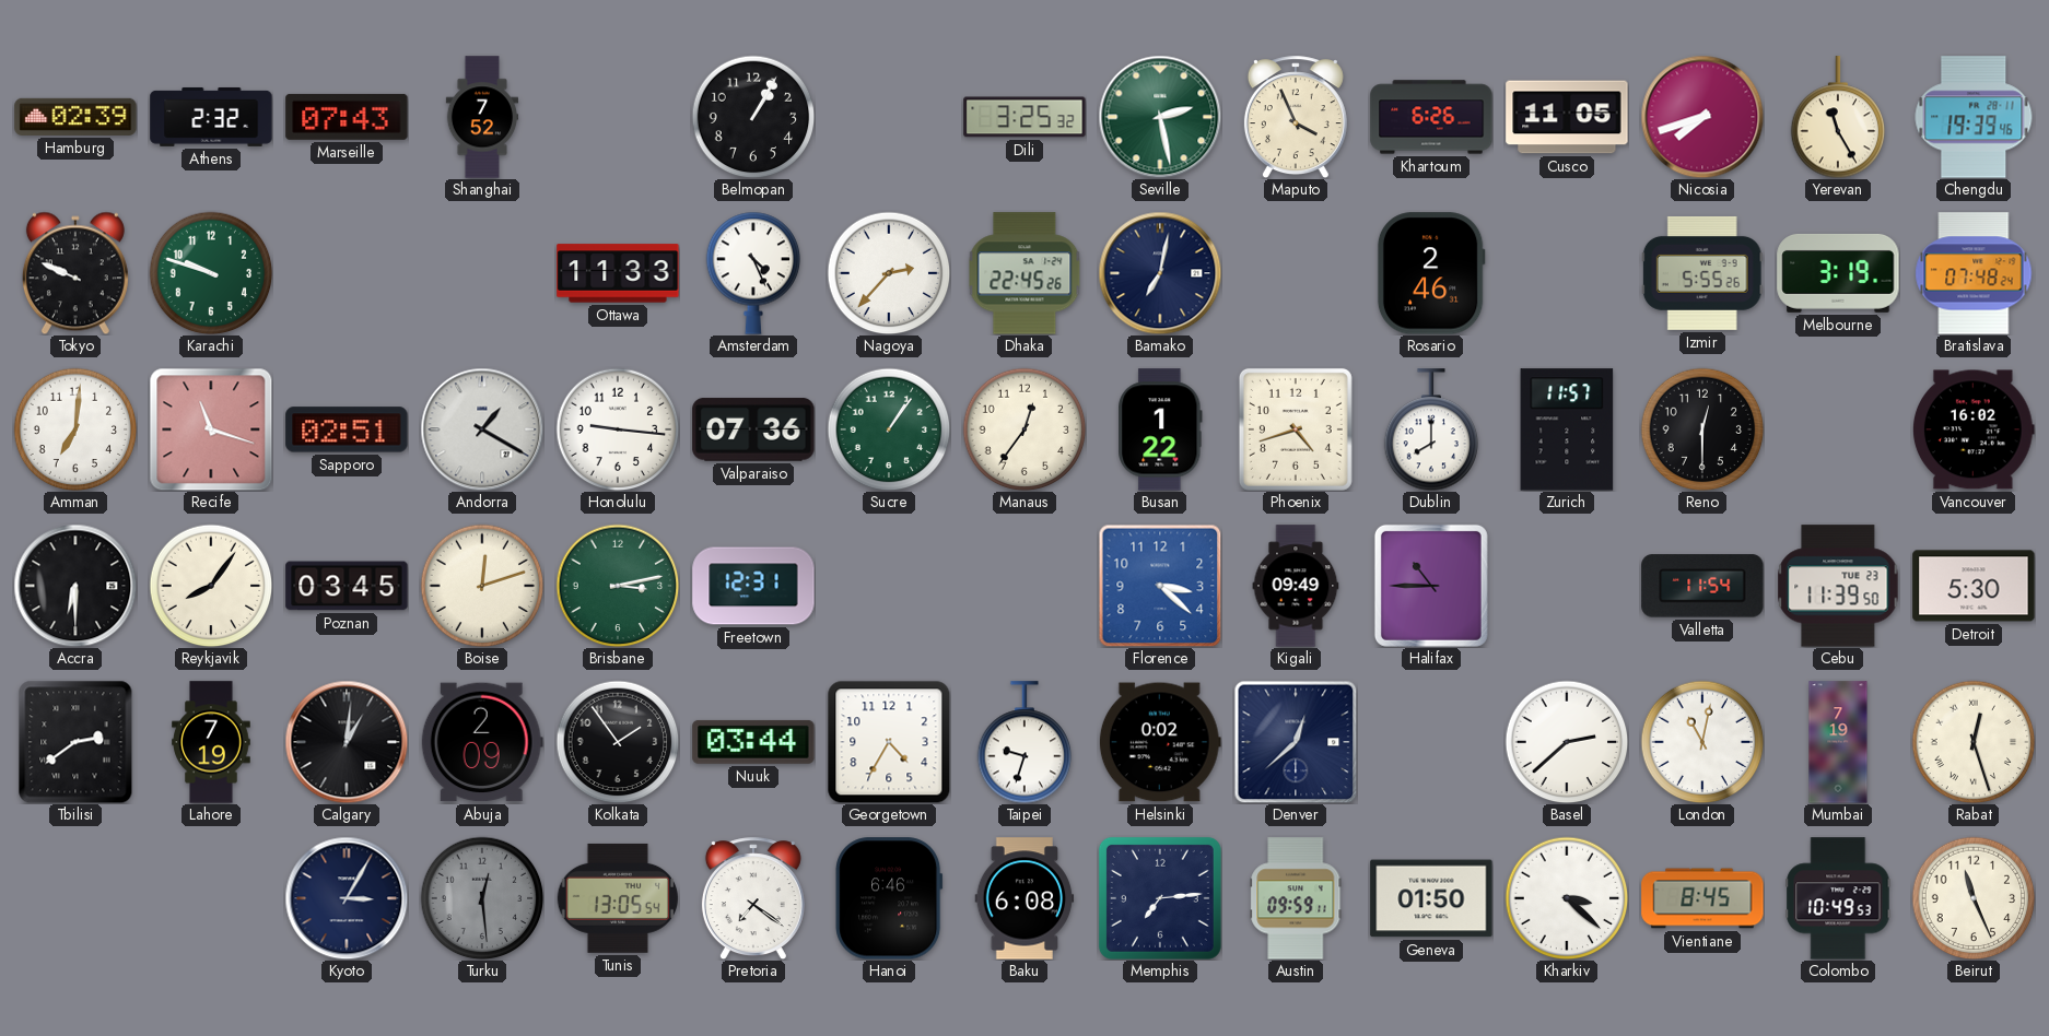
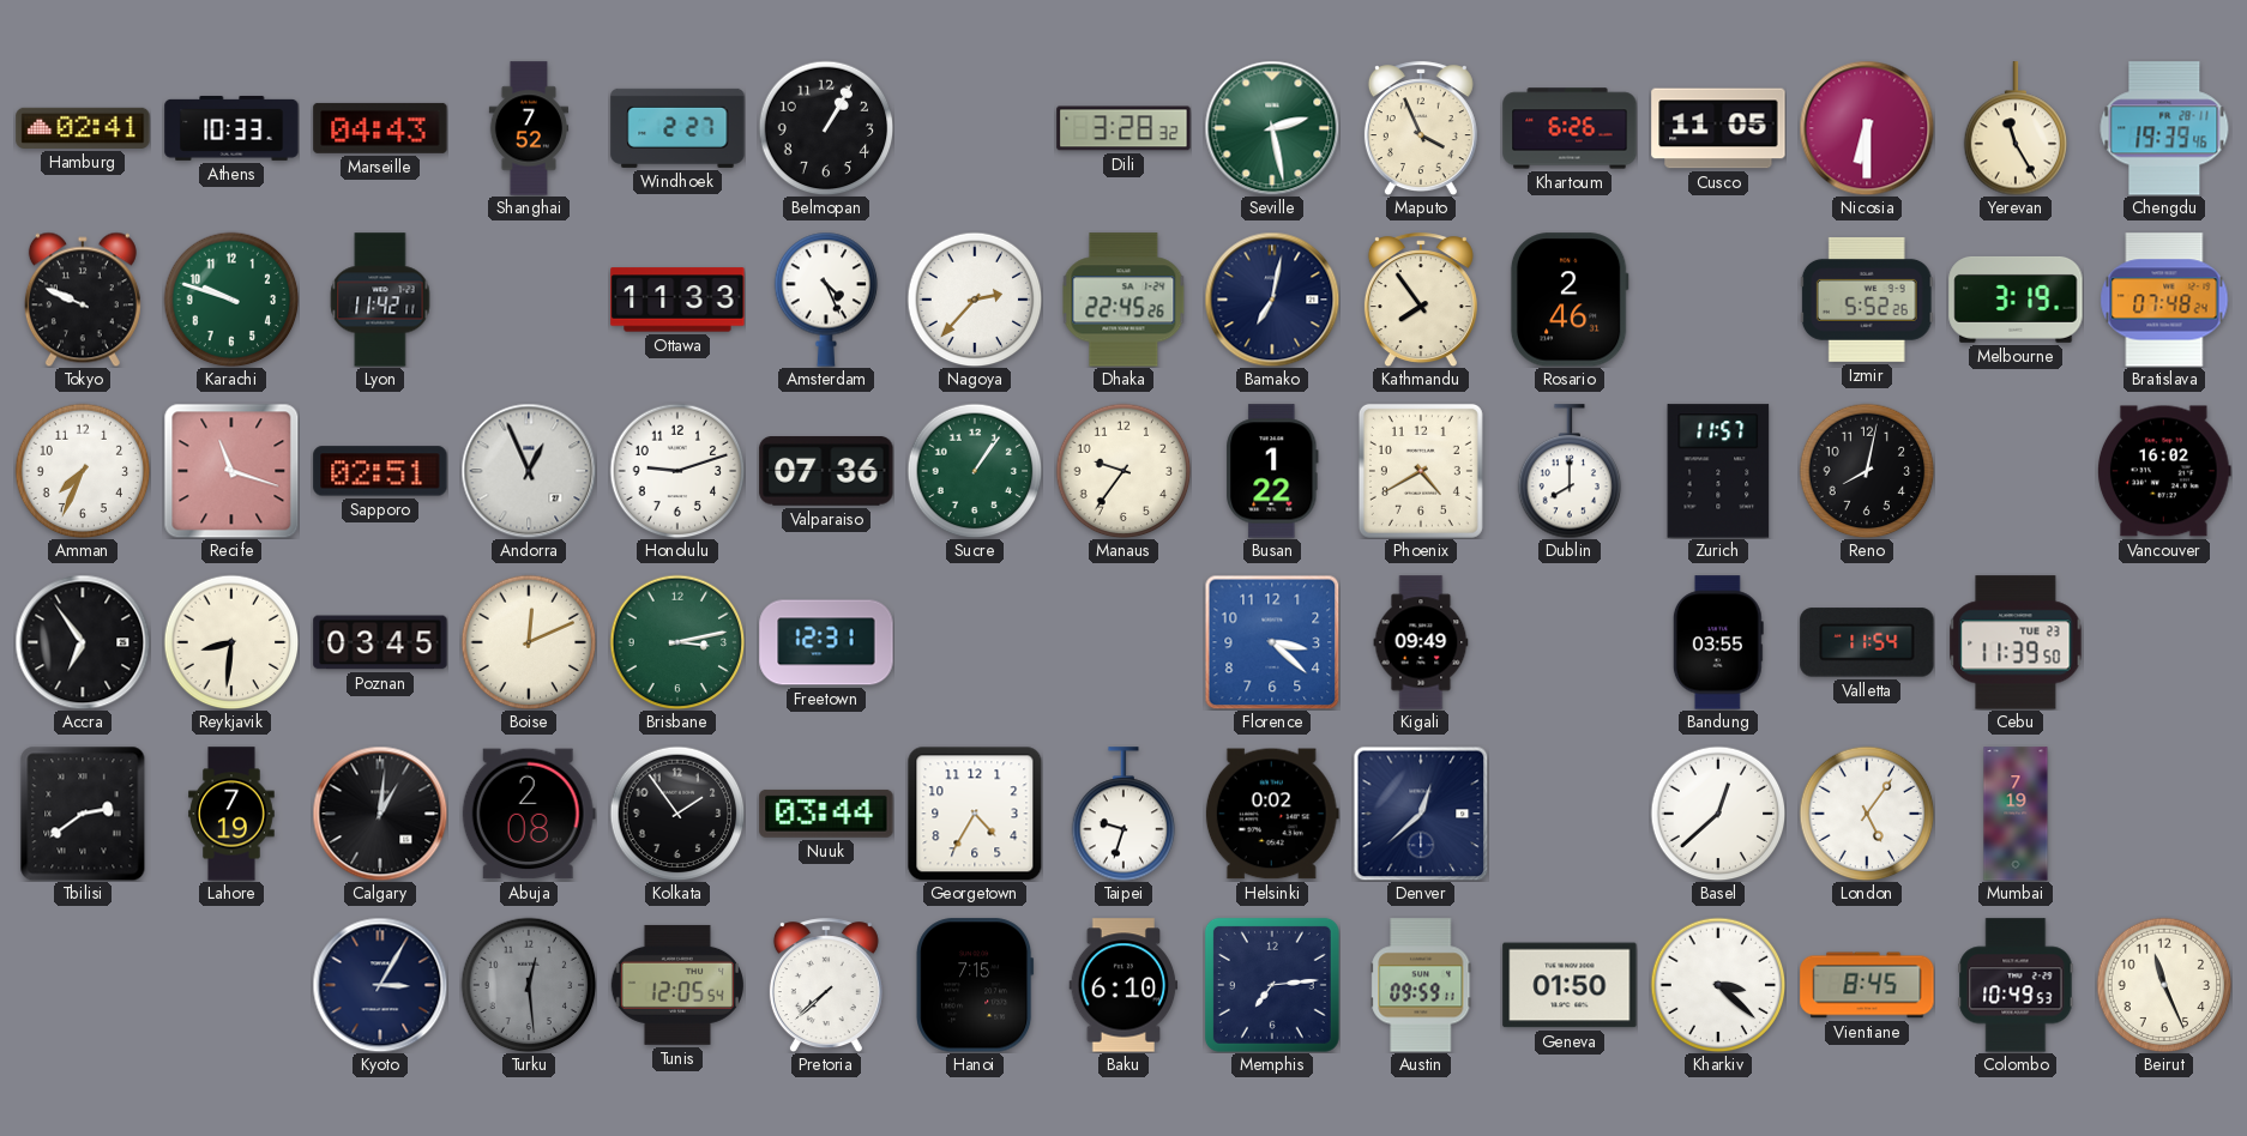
Hamburg: 02:39 -> 02:41 (83, 128)
Athens: 2:32 -> 10:33 (231, 128)
Marseille: 07:43 -> 04:43 (380, 128)
Windhoek: none -> 2:27 (677, 128)
Dili: 3:25 -> 3:28 (1123, 128)
Nicosia: 7:42 -> 6:30 (1867, 128)
Lyon: none -> 11:42 (380, 300)
Kathmandu: none -> 7:54 (1421, 300)
Izmir: 5:55 -> 5:52 (1867, 300)
Amman: 7:01 -> 7:34 (83, 471)
Andorra: 1:20 -> 12:56 (529, 471)
Honolulu: 9:16 -> 9:12 (677, 471)
Manaus: 12:36 -> 9:36 (1123, 471)
Phoenix: 4:42 -> 4:40 (1421, 471)
Reno: 12:30 -> 8:02 (1867, 471)
Accra: 6:30 -> 6:54 (83, 642)
Reykjavik: 8:06 -> 8:31 (231, 642)
Boise: 12:12 -> 12:11 (529, 642)
Halifax: 10:45 -> none (1431, 586)
Bandung: none -> 03:55 (1718, 642)
Detroit: 5:30 -> none (1974, 586)
Abuja: 2:09 -> 2:08 (529, 814)
Basel: 2:38 -> 12:38 (1718, 814)
London: 11:02 -> 5:06 (1867, 814)
Rabat: 12:27 -> none (1974, 742)
Tunis: 13:05 -> 12:05 (677, 985)
Pretoria: 7:21 -> 7:38 (826, 985)
Hanoi: 6:46 -> 7:15 (975, 985)
Baku: 6:08 -> 6:10 (1123, 985)
